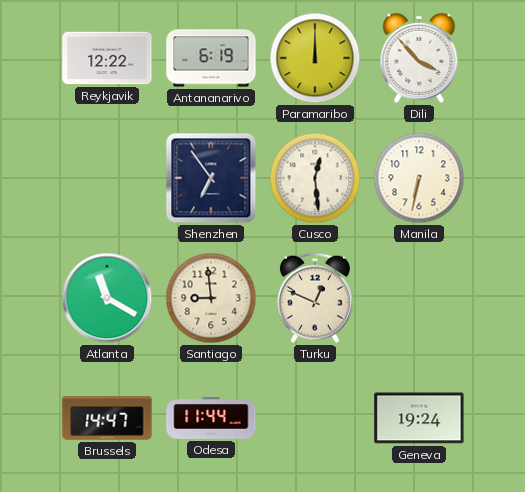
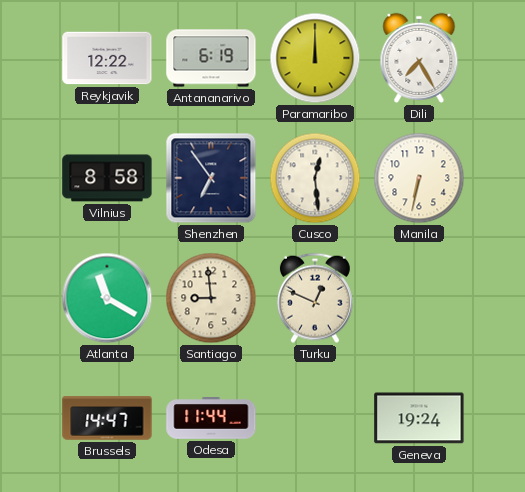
Dili: 3:53 -> 7:25 (419, 58)
Vilnius: none -> 8:58 (107, 178)
